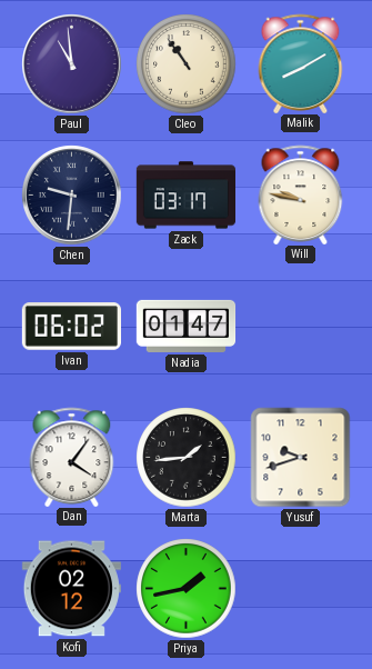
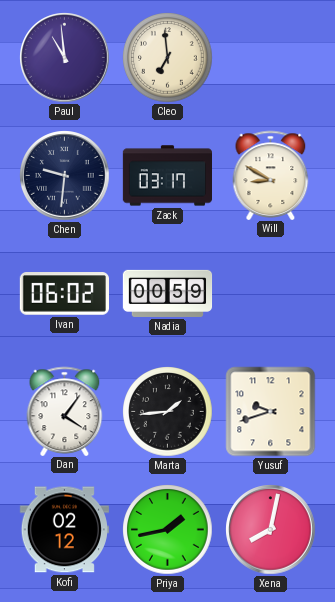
Cleo: 10:54 -> 6:59 (168, 58)
Malik: 8:10 -> none (301, 63)
Will: 9:47 -> 8:50 (271, 175)
Nadia: 01:47 -> 00:59 (168, 293)
Xena: none -> 8:02 (271, 530)
